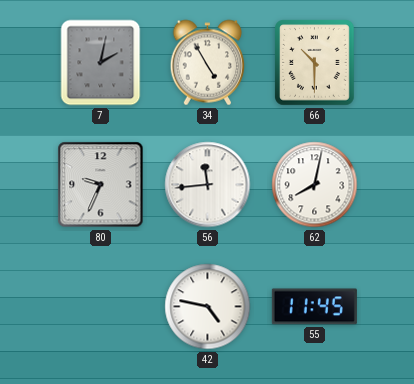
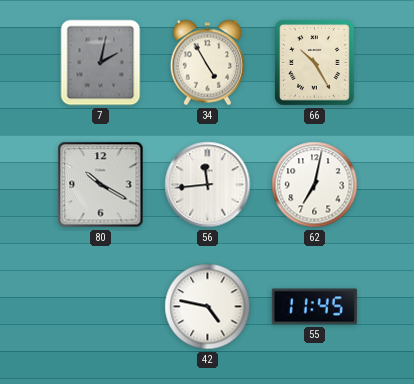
66: 10:30 -> 10:25 (315, 63)
80: 9:34 -> 10:20 (101, 185)
62: 8:02 -> 7:02 (315, 185)
